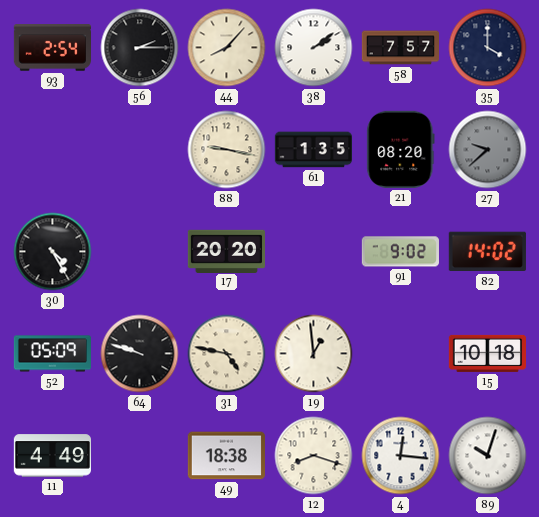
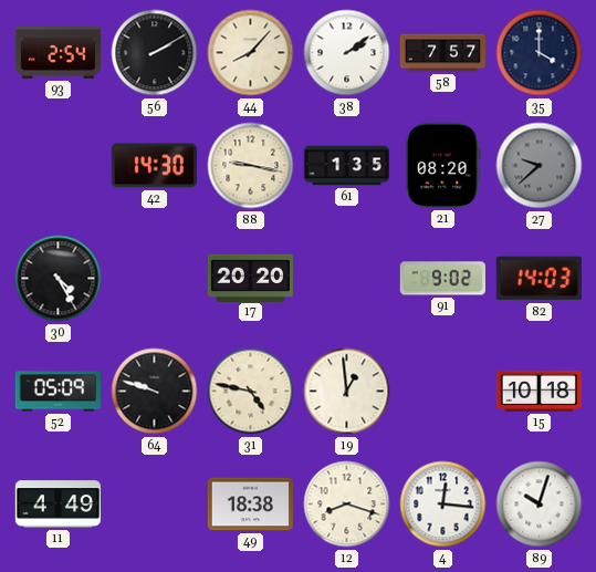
56: 2:15 -> 2:10 (155, 53)
42: none -> 14:30 (154, 166)
82: 14:02 -> 14:03 (539, 279)
